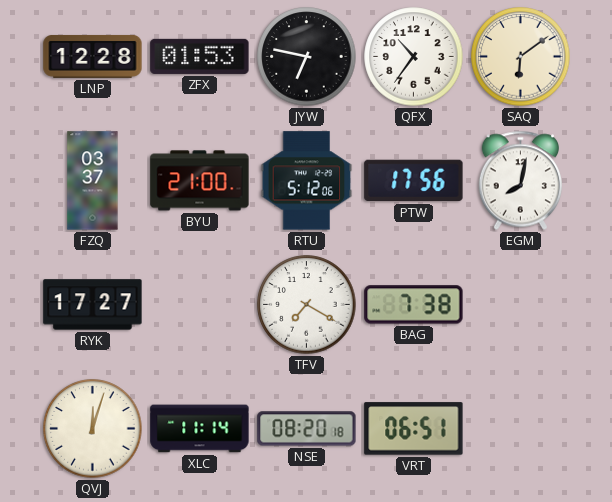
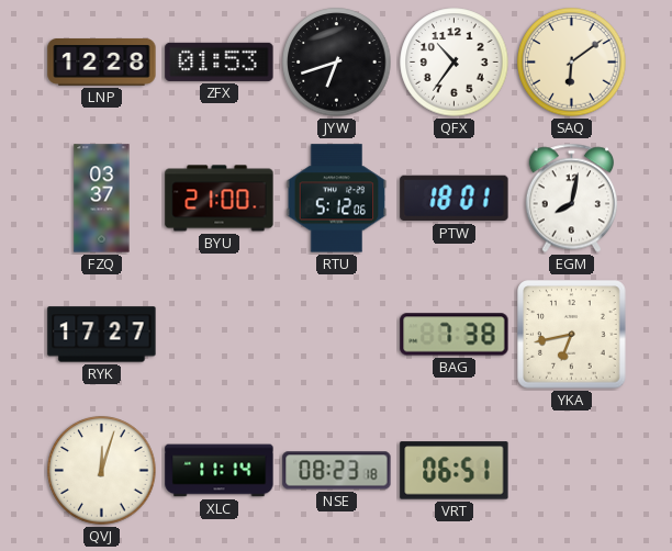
JYW: 6:47 -> 6:42 (337, 63)
PTW: 17:56 -> 18:01 (455, 199)
TFV: 7:20 -> none (307, 305)
YKA: none -> 6:43 (572, 335)
NSE: 08:20 -> 08:23 (337, 471)
